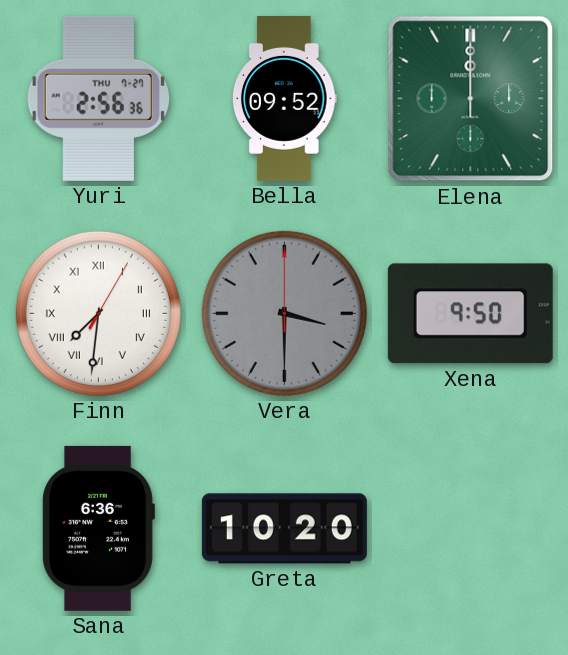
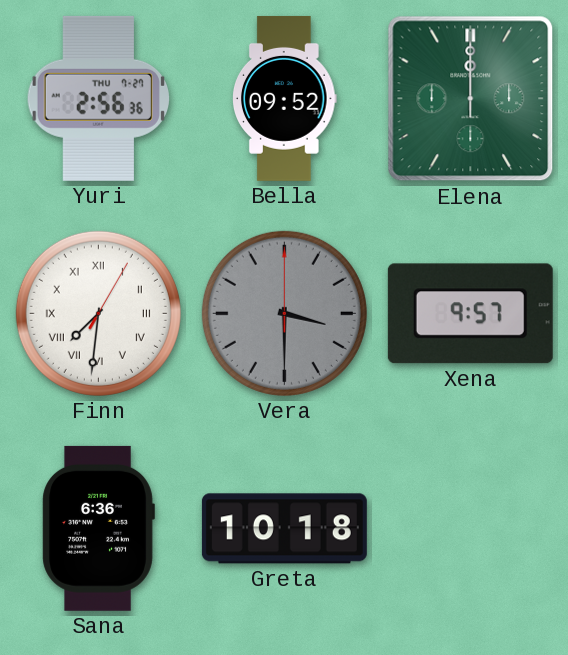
Xena: 9:50 -> 9:57 (470, 314)
Greta: 10:20 -> 10:18 (284, 529)
